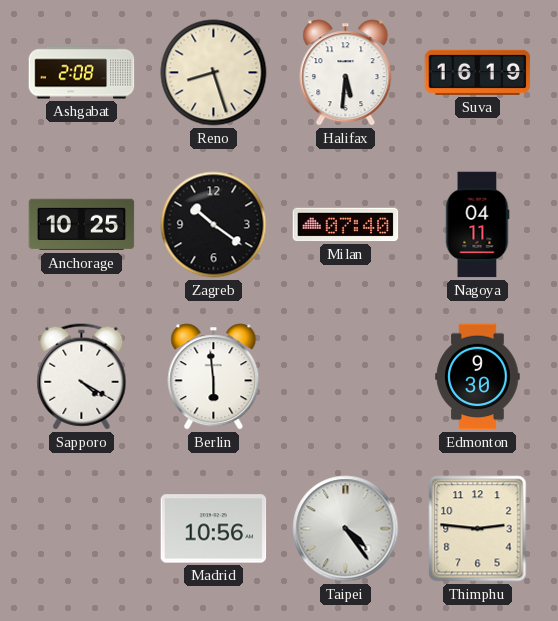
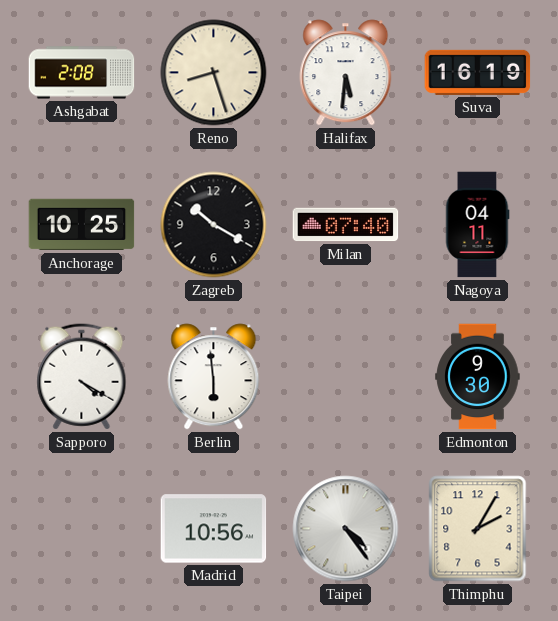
Zagreb: 10:21 -> 10:20 (214, 225)
Thimphu: 2:46 -> 2:05 (478, 529)
